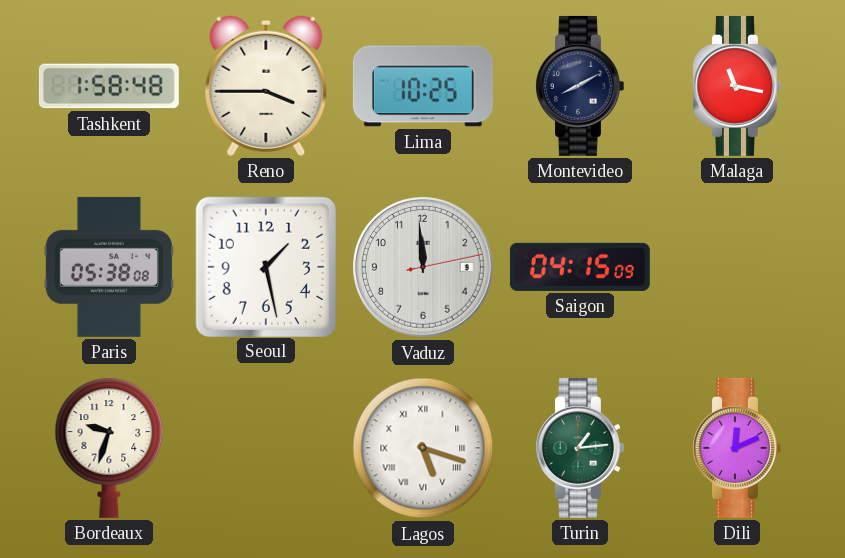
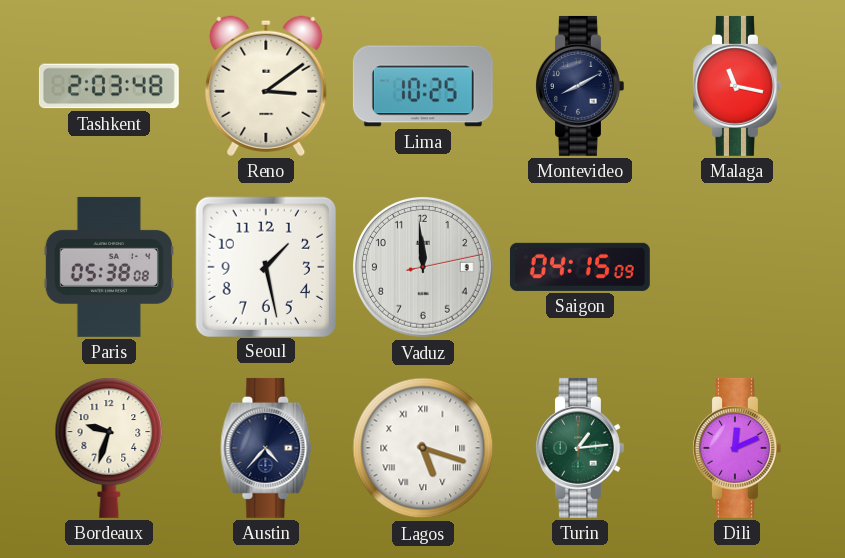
Tashkent: 1:58 -> 2:03 (109, 86)
Reno: 3:45 -> 3:09 (266, 86)
Austin: none -> 4:37 (266, 448)
